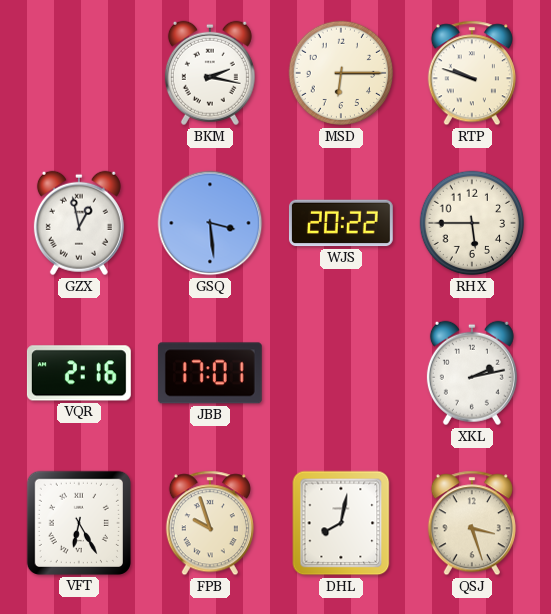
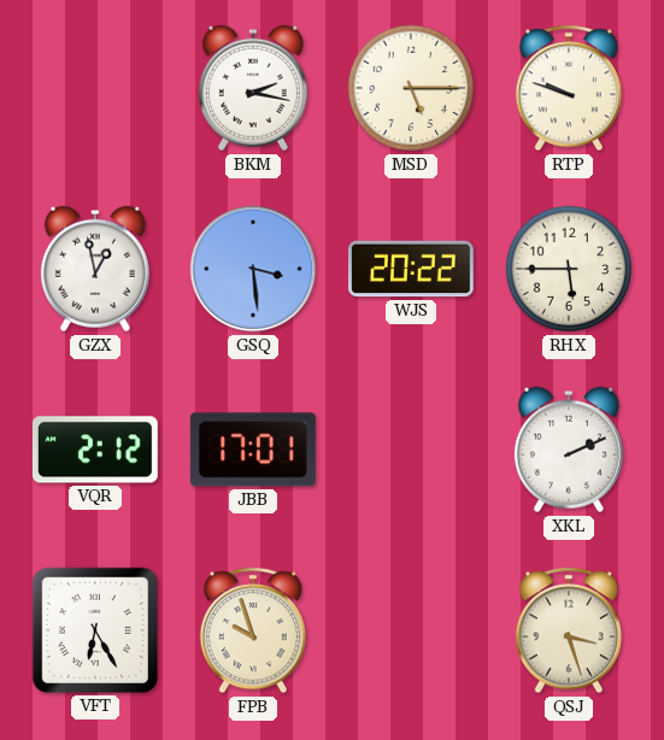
MSD: 6:15 -> 5:15 (411, 88)
VQR: 2:16 -> 2:12 (95, 450)
XKL: 2:13 -> 2:11 (569, 450)
DHL: 8:02 -> none (341, 523)
